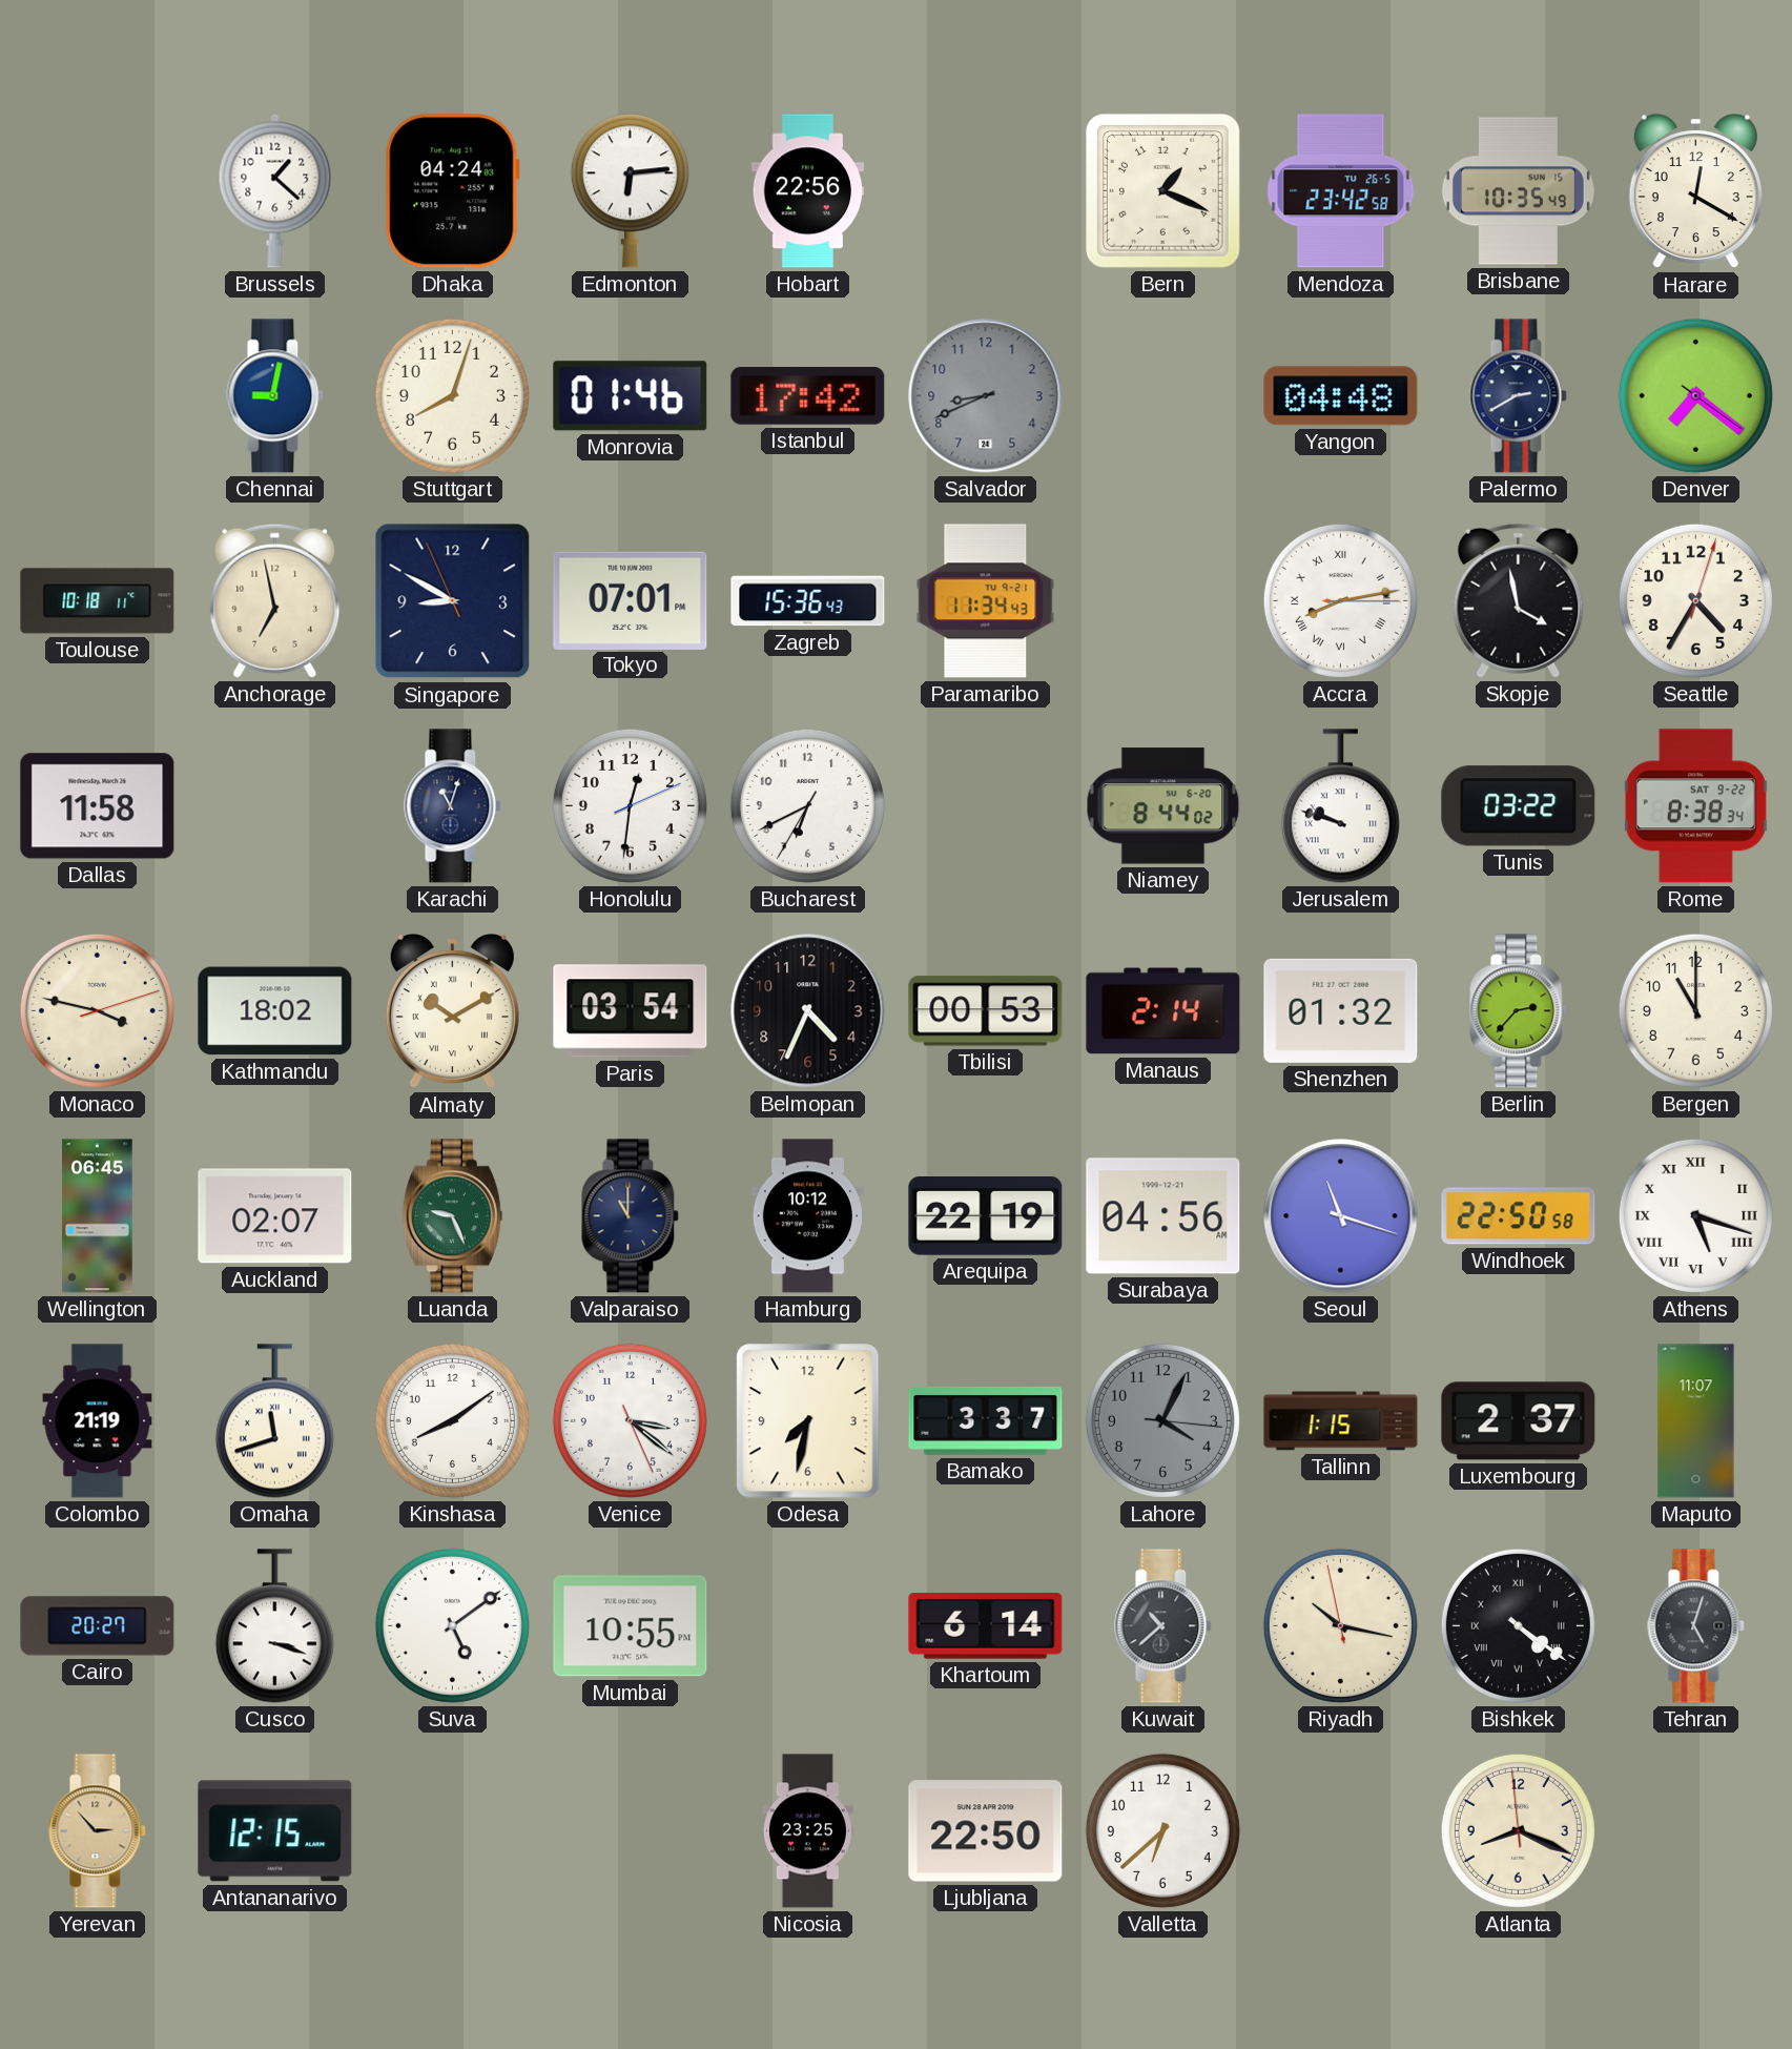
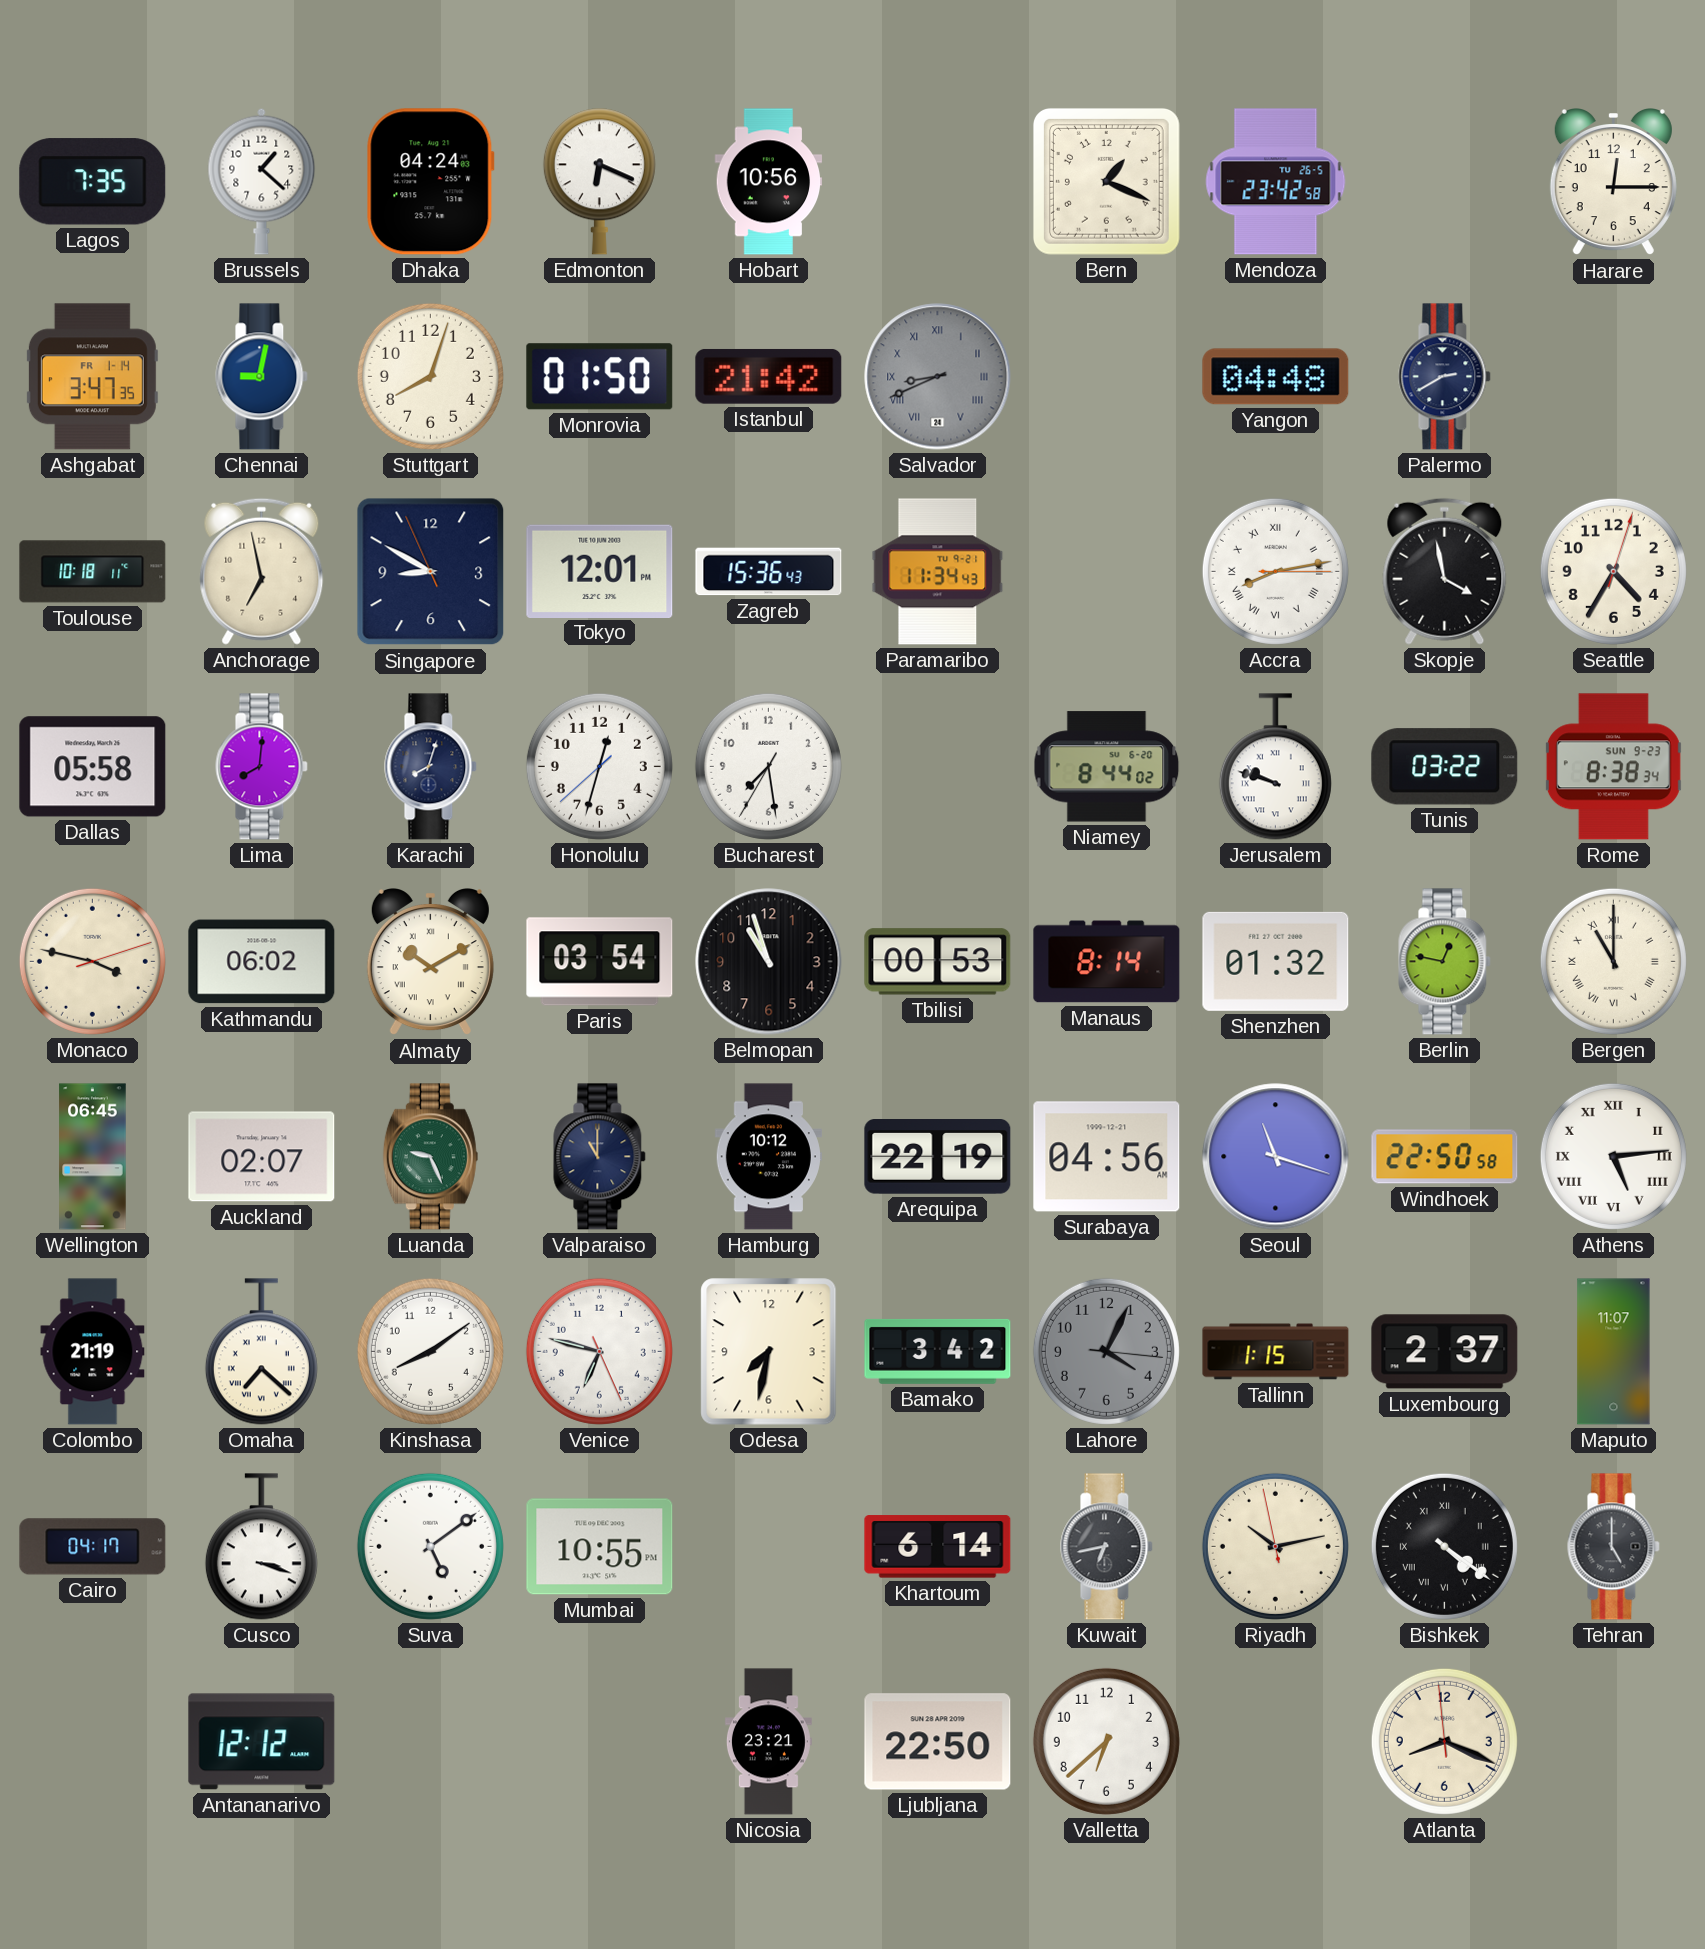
Lagos: none -> 7:35 (93, 182)
Edmonton: 6:14 -> 6:19 (599, 182)
Hobart: 22:56 -> 10:56 (769, 182)
Brisbane: 10:35 -> none (1518, 191)
Harare: 12:20 -> 12:15 (1613, 183)
Ashgabat: none -> 3:47 (92, 377)
Monrovia: 01:46 -> 01:50 (600, 377)
Istanbul: 17:42 -> 21:42 (769, 376)
Salvador numerals: Arabic -> Roman (938, 377)
Denver: 7:21 -> none (1695, 395)
Tokyo: 07:01 -> 12:01 (600, 571)
Dallas: 11:58 -> 05:58 (93, 767)
Lima: none -> 8:01 (262, 767)
Karachi: 11:03 -> 8:03 (431, 767)
Honolulu: 12:31 -> 12:32 (599, 766)
Bucharest: 6:40 -> 7:28 (768, 766)
Rome date: SAT 9-22 -> SUN 9-23 (1613, 767)
Kathmandu: 18:02 -> 06:02 (262, 962)
Belmopan: 4:34 -> 10:57 (769, 962)
Manaus: 2:14 -> 8:14 (1107, 962)
Berlin: 2:37 -> 12:47 (1445, 962)
Bergen numerals: Arabic -> Roman (1613, 961)
Athens: 5:18 -> 5:14 (1613, 1156)
Omaha: 11:42 -> 7:22 (261, 1352)
Venice: 3:21 -> 6:47 (599, 1351)
Bamako: 3:37 -> 3:42 (938, 1351)
Cairo: 20:27 -> 04:17 (93, 1547)
Kuwait: 10:38 -> 6:43 (1107, 1547)
Riyadh: 10:16 -> 10:12 (1275, 1546)
Tehran: 5:03 -> 5:00 (1614, 1547)
Yerevan: 2:53 -> none (98, 1831)
Antananarivo: 12:15 -> 12:12 (262, 1742)
Nicosia: 23:25 -> 23:21 (768, 1742)
